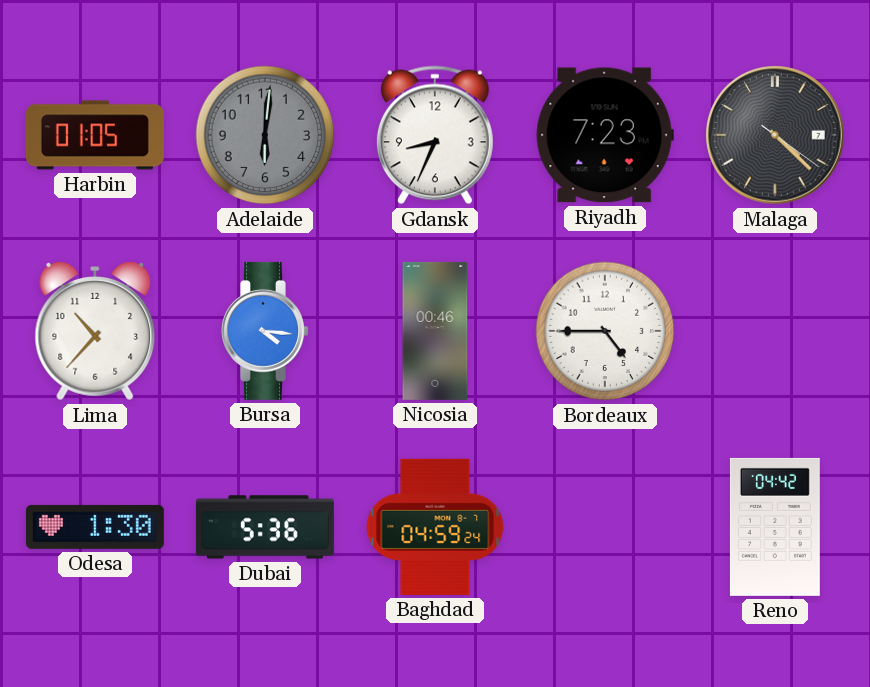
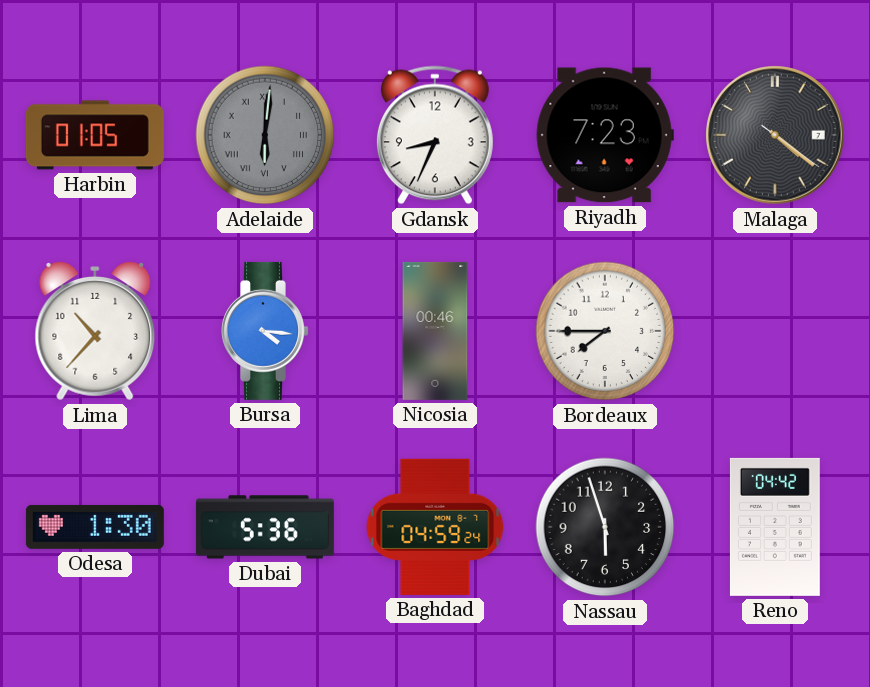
Adelaide numerals: Arabic -> Roman (265, 135)
Malaga: 4:22 -> 4:21 (775, 135)
Bordeaux: 4:45 -> 7:45 (605, 331)
Nassau: none -> 5:57 (605, 527)
